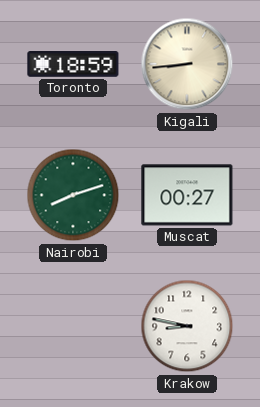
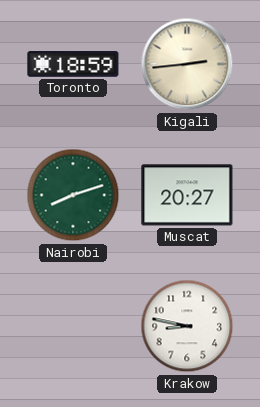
Kigali: 8:44 -> 2:44 (187, 64)
Muscat: 00:27 -> 20:27 (187, 195)
